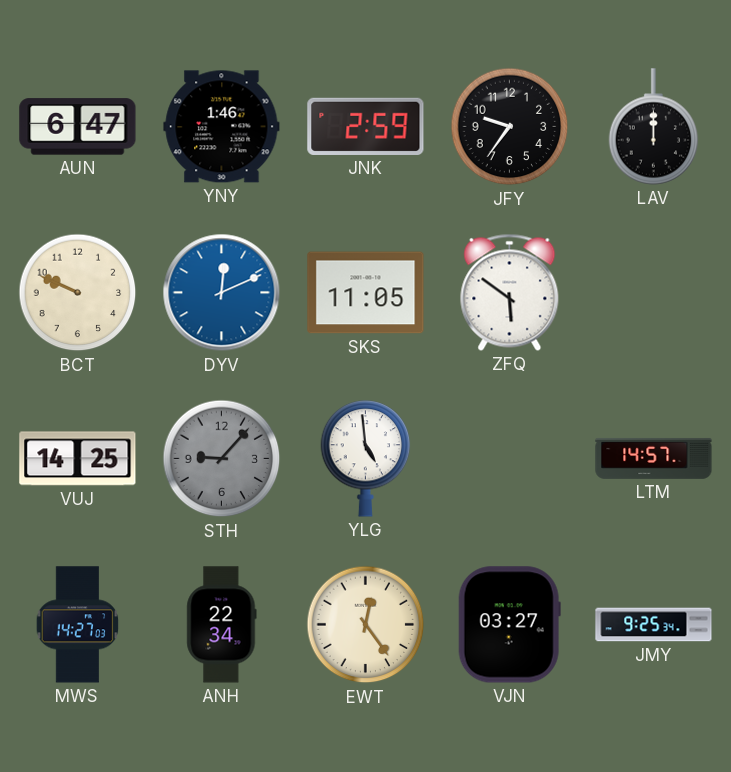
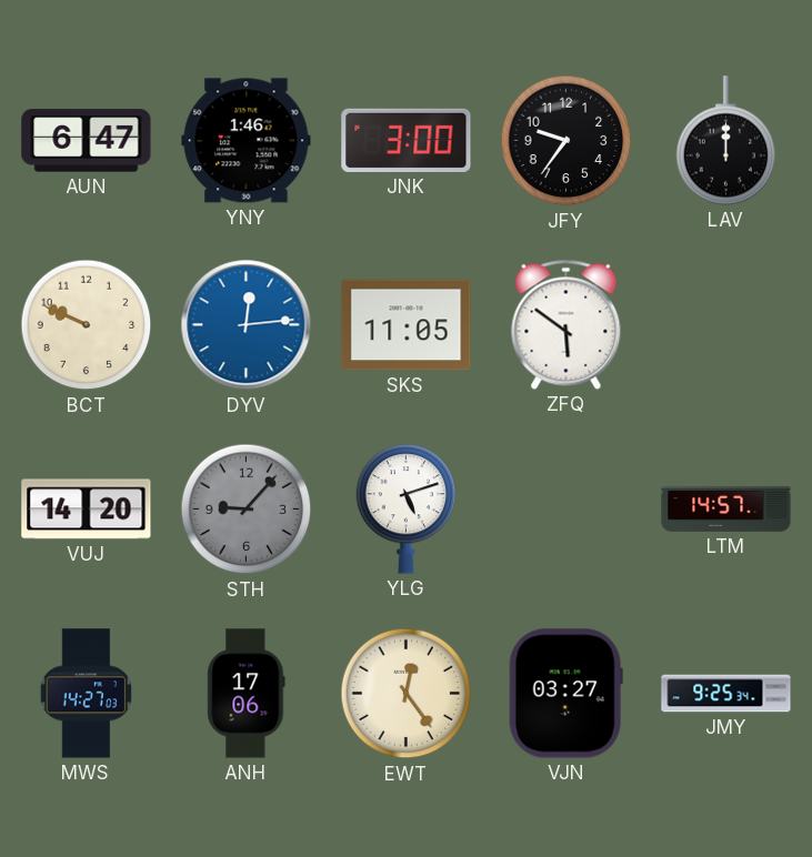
JNK: 2:59 -> 3:00 (407, 140)
DYV: 12:11 -> 12:14 (247, 325)
VUJ: 14:25 -> 14:20 (87, 510)
YLG: 4:59 -> 5:12 (407, 510)
ANH: 22:34 -> 17:06 (247, 694)
